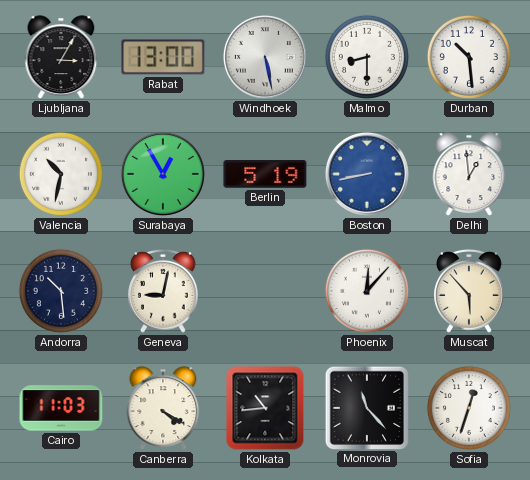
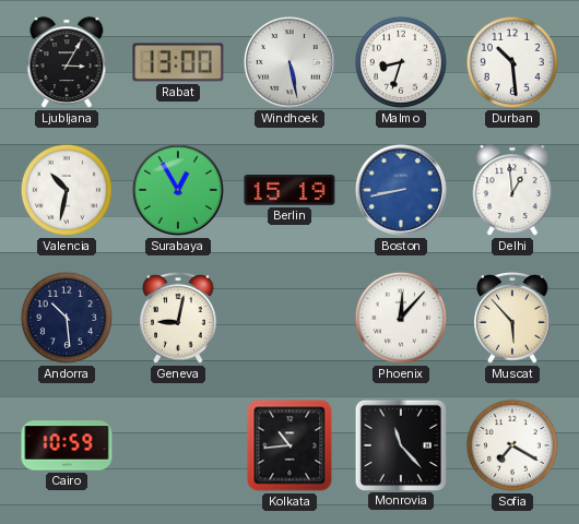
Malmo: 8:30 -> 8:33 (401, 62)
Berlin: 5:19 -> 15:19 (289, 190)
Cairo: 11:03 -> 10:59 (67, 445)
Canberra: 4:20 -> none (163, 408)
Sofia: 12:33 -> 7:20 (512, 445)
